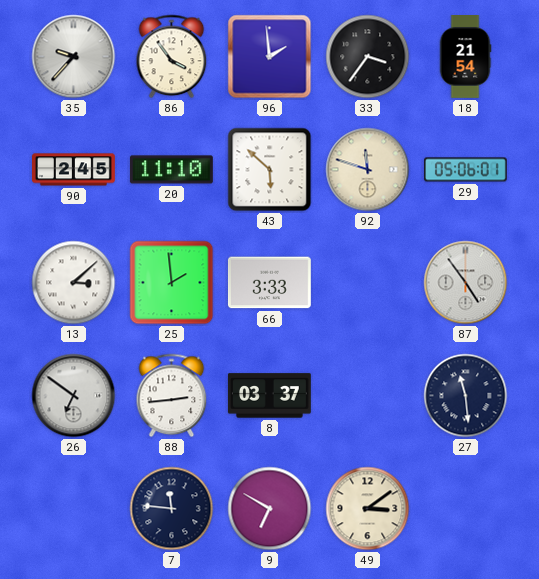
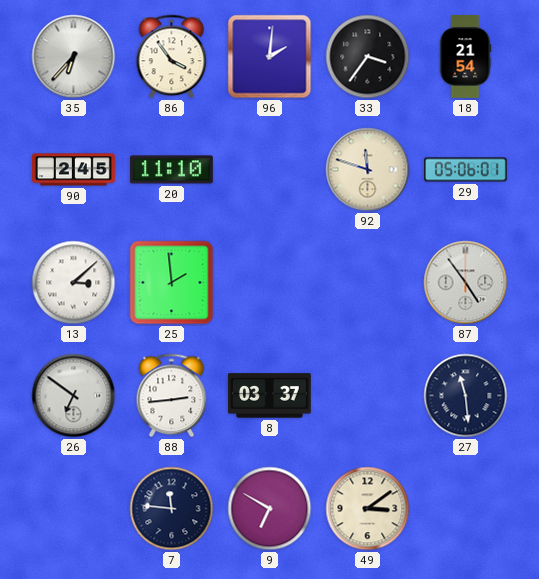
35: 9:37 -> 6:37 (74, 57)
96: 1:59 -> 2:01 (270, 57)
43: 5:52 -> none (270, 170)
66: 3:33 -> none (269, 283)
